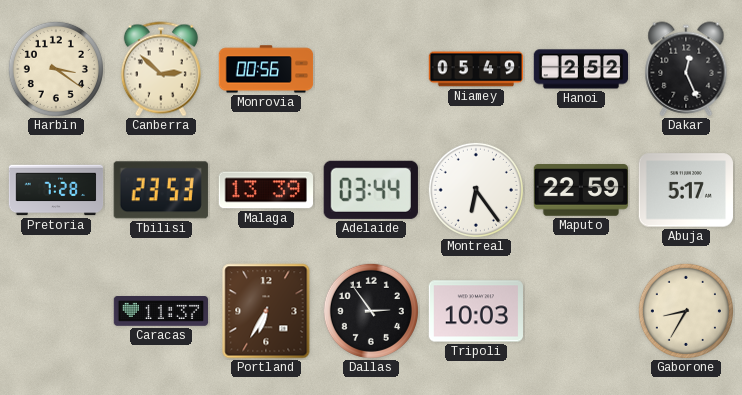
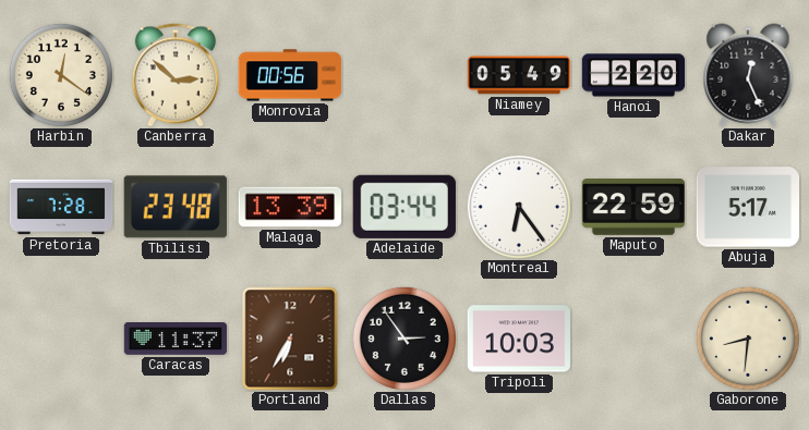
Harbin: 3:21 -> 12:21 (61, 75)
Hanoi: 2:52 -> 2:20 (633, 75)
Tbilisi: 23:53 -> 23:48 (176, 207)
Gaborone: 8:35 -> 8:31 (748, 339)
